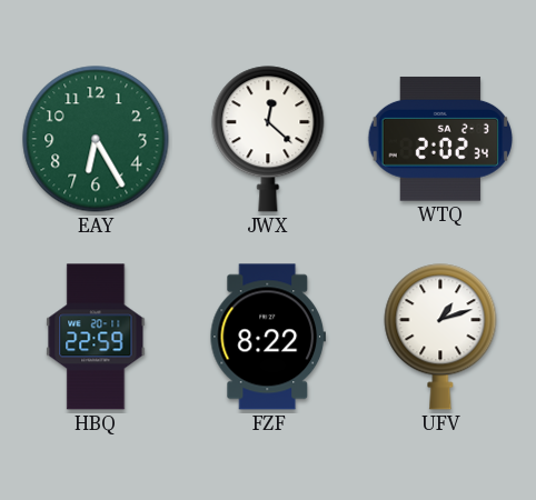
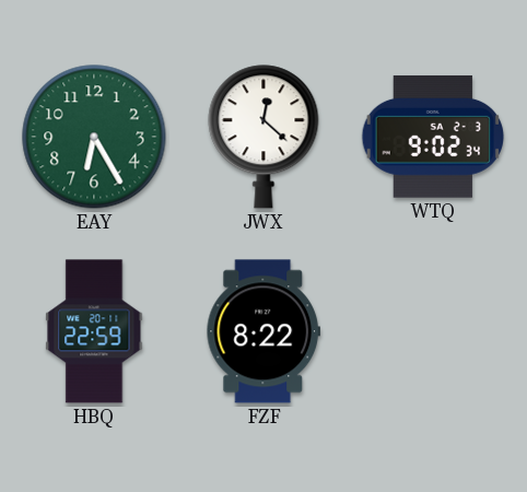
WTQ: 2:02 -> 9:02 (432, 137)
UFV: 1:12 -> none (440, 337)
